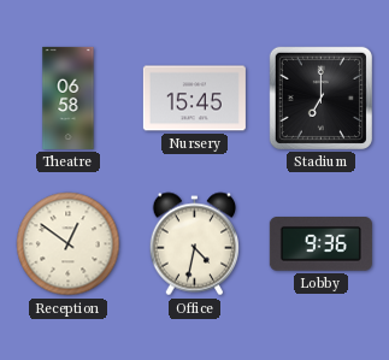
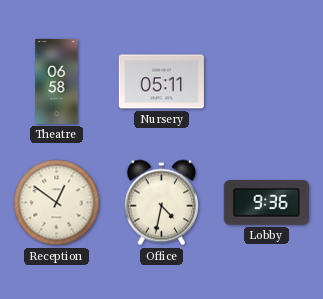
Nursery: 15:45 -> 05:11 (161, 82)
Stadium: 7:00 -> none (320, 98)
